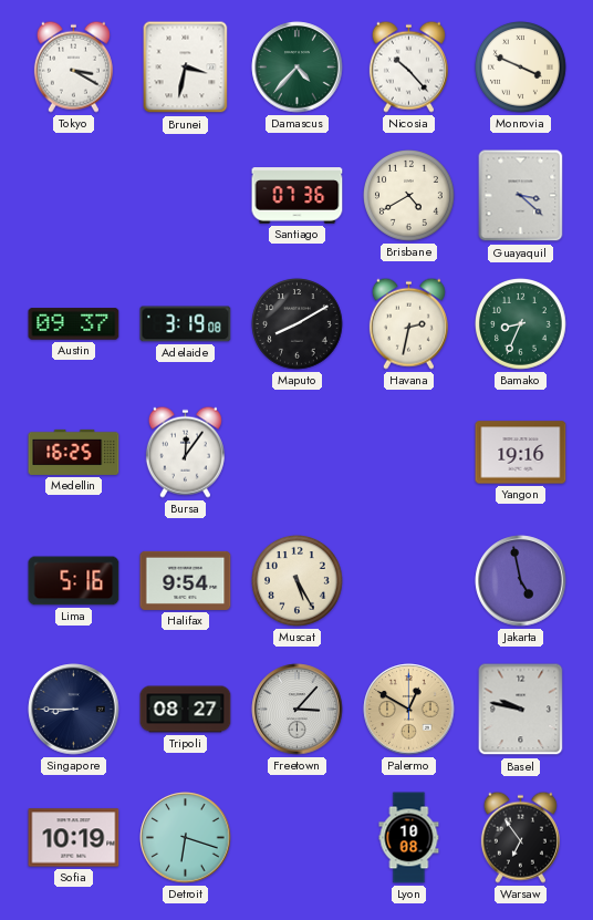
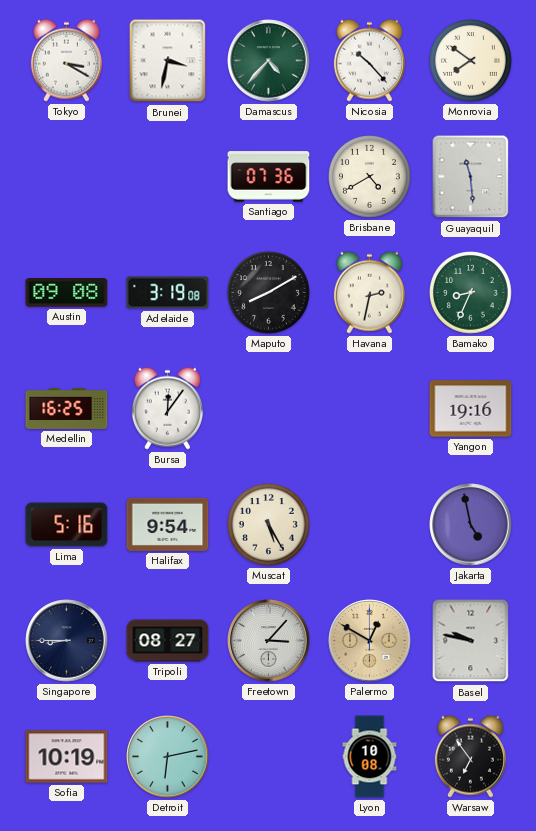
Monrovia: 3:49 -> 7:51 (471, 61)
Guayaquil: 3:22 -> 11:29 (471, 177)
Austin: 09:37 -> 09:08 (67, 293)
Detroit: 6:18 -> 6:13 (168, 757)
